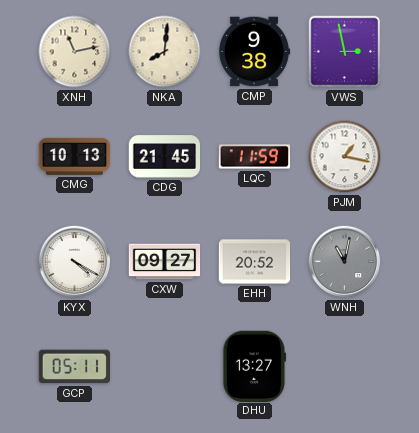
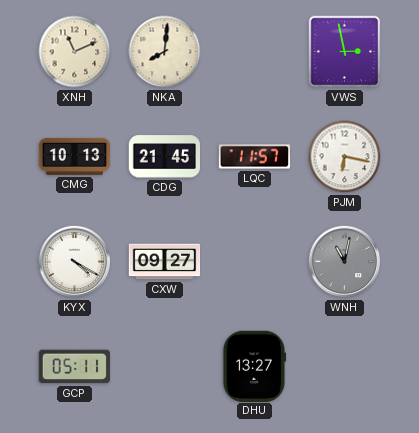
XNH: 11:13 -> 11:11 (75, 52)
CMP: 9:38 -> none (255, 52)
LQC: 11:59 -> 11:57 (255, 157)
PJM: 1:17 -> 6:17 (345, 157)
EHH: 20:52 -> none (255, 262)
